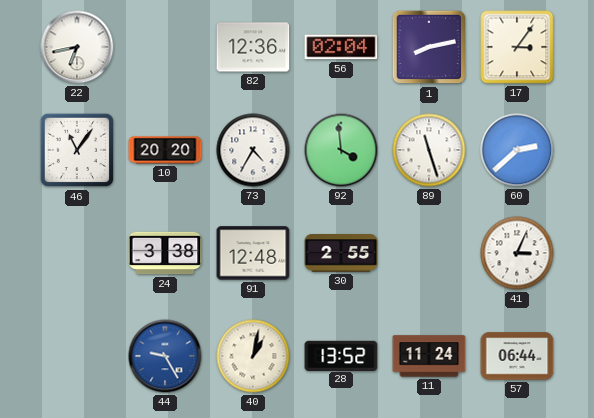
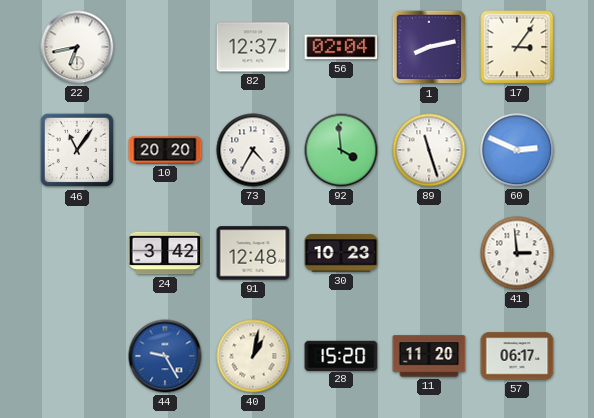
82: 12:36 -> 12:37 (253, 47)
60: 2:38 -> 2:49 (517, 150)
24: 3:38 -> 3:42 (165, 253)
30: 2:55 -> 10:23 (341, 253)
41: 3:04 -> 2:59 (517, 253)
28: 13:52 -> 15:20 (341, 355)
11: 11:24 -> 11:20 (429, 356)
57: 06:44 -> 06:17 (517, 356)
